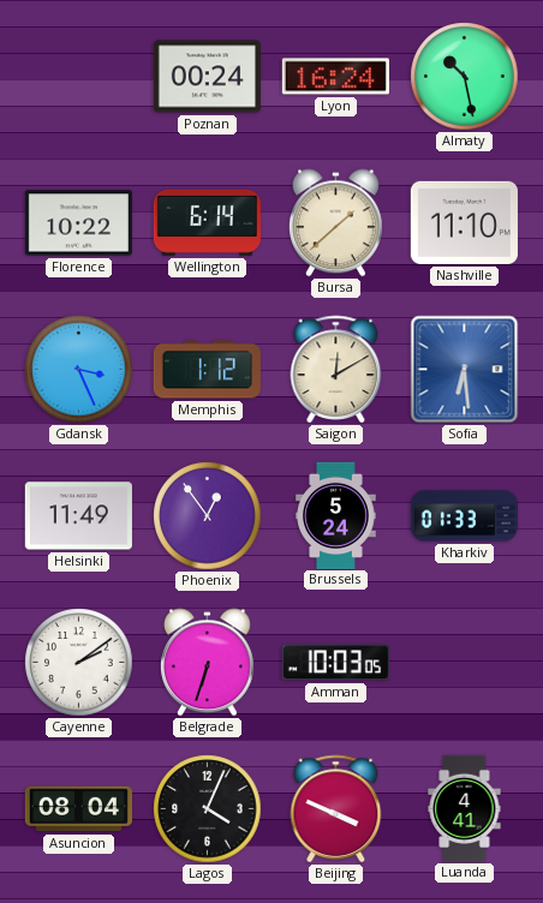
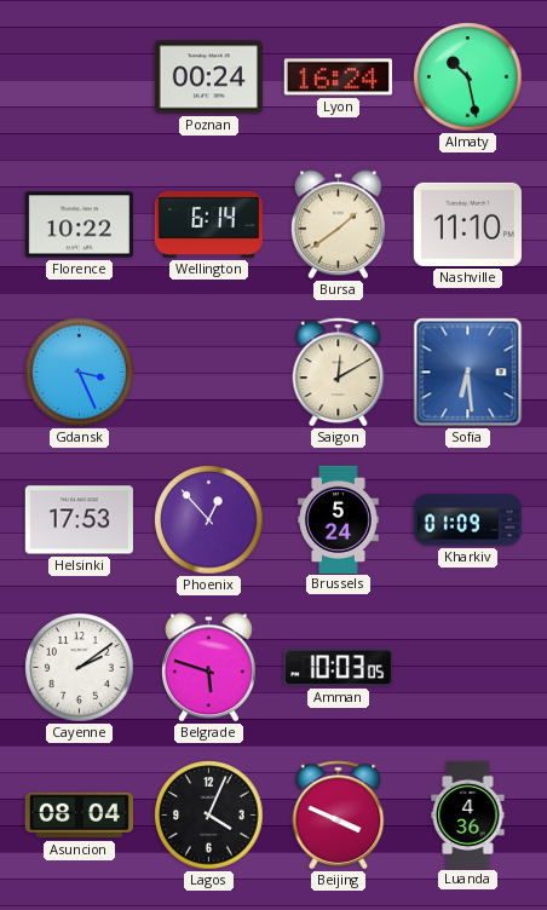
Bursa: 1:38 -> 1:39 (338, 225)
Memphis: 1:12 -> none (207, 370)
Helsinki: 11:49 -> 17:53 (79, 520)
Phoenix: 12:54 -> 12:53 (209, 520)
Kharkiv: 01:33 -> 01:09 (467, 520)
Belgrade: 6:33 -> 5:48 (208, 668)
Luanda: 4:41 -> 4:36 (468, 814)
